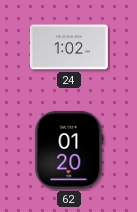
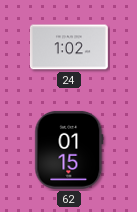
62: 01:20 -> 01:15 (69, 150)
